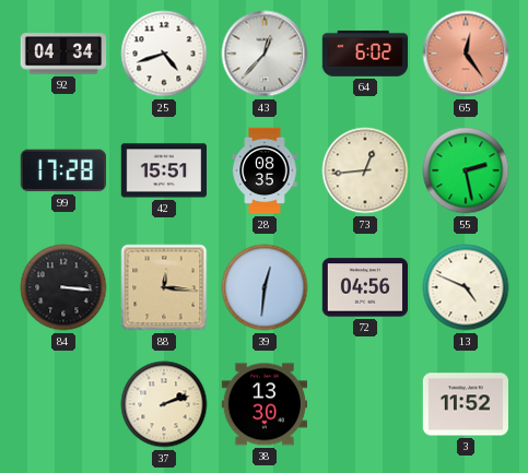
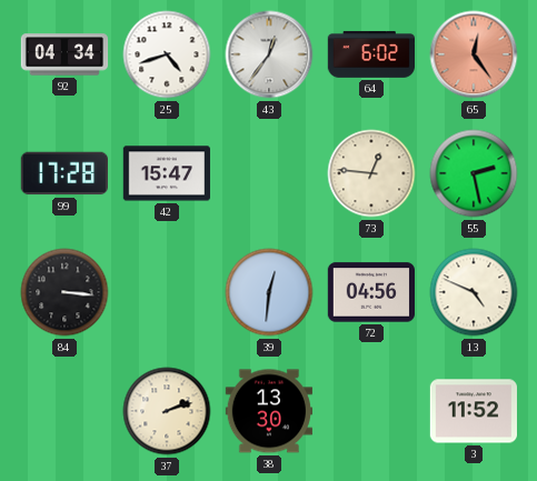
43: 12:37 -> 12:36 (269, 54)
42: 15:51 -> 15:47 (166, 173)
28: 08:35 -> none (265, 170)
73: 12:44 -> 12:46 (371, 173)
88: 12:16 -> none (164, 287)
